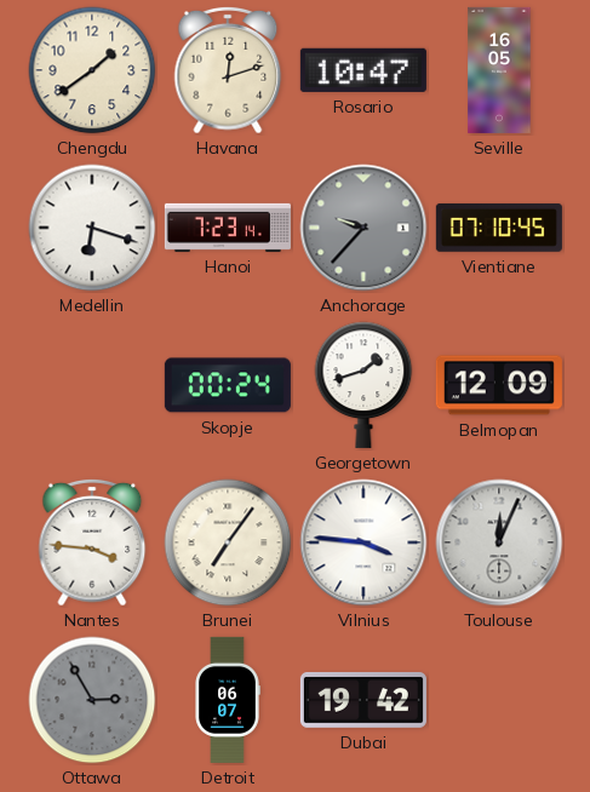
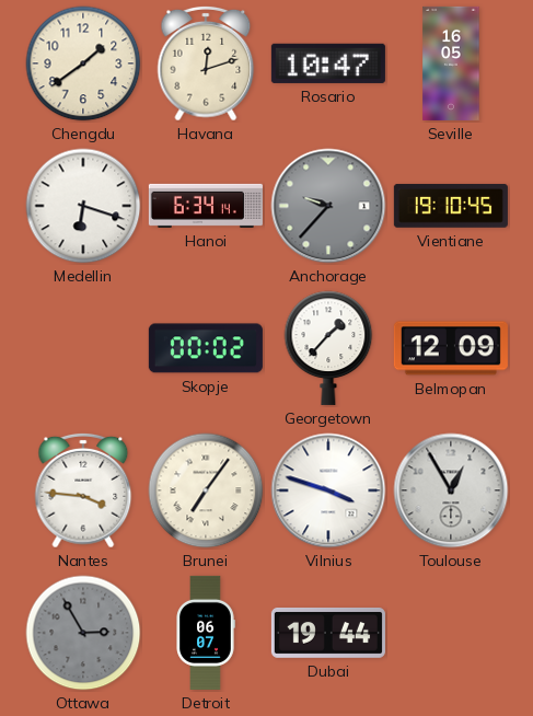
Hanoi: 7:23 -> 6:34 (206, 206)
Vientiane: 07:10 -> 19:10 (451, 206)
Skopje: 00:24 -> 00:02 (206, 348)
Georgetown: 1:42 -> 1:37 (328, 348)
Vilnius: 3:46 -> 3:48 (328, 490)
Toulouse: 12:04 -> 12:55 (451, 490)
Dubai: 19:42 -> 19:44 (328, 633)
